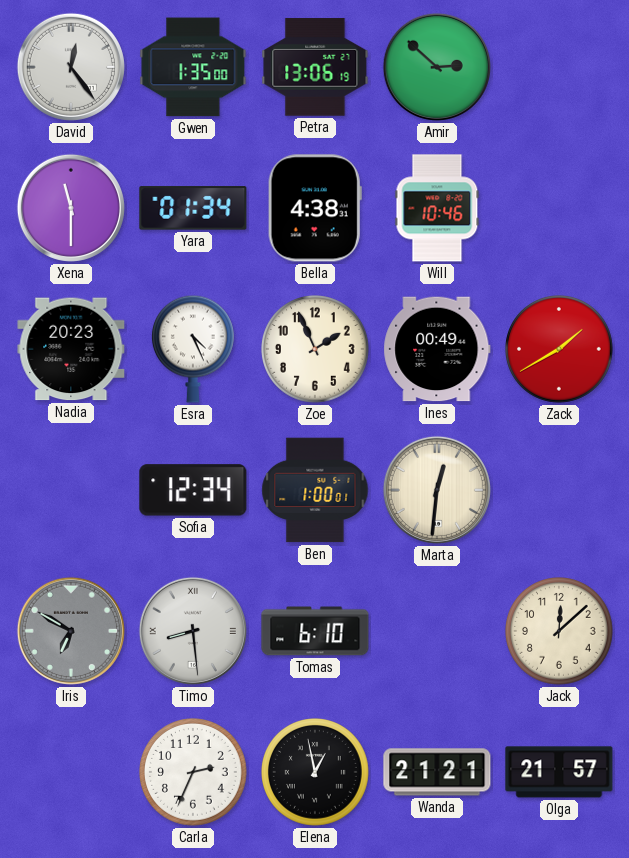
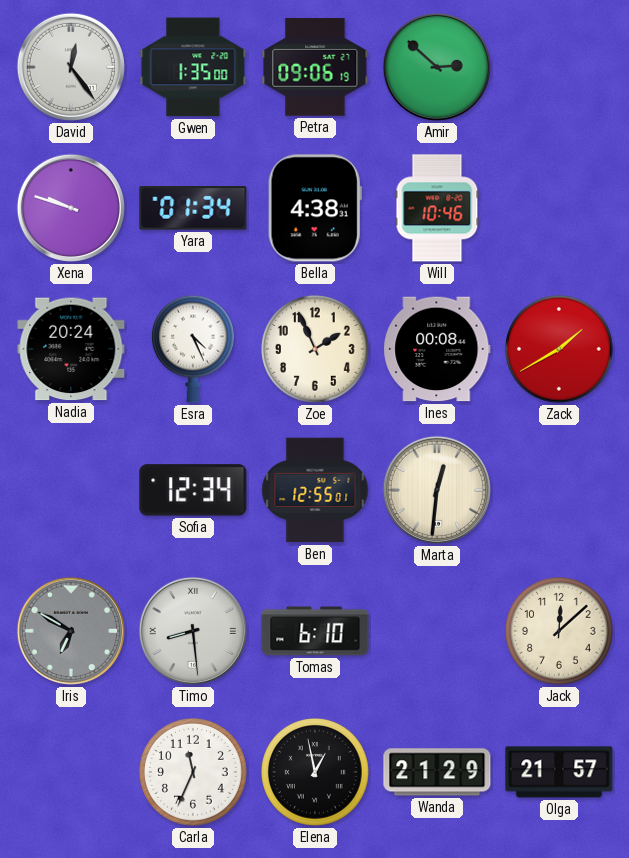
Petra: 13:06 -> 09:06 (315, 67)
Xena: 11:30 -> 9:48 (71, 208)
Nadia: 20:23 -> 20:24 (71, 349)
Ines: 00:49 -> 00:08 (437, 349)
Ben: 1:00 -> 12:55 (315, 490)
Carla: 2:34 -> 11:34 (194, 773)
Wanda: 21:21 -> 21:29 (437, 772)
